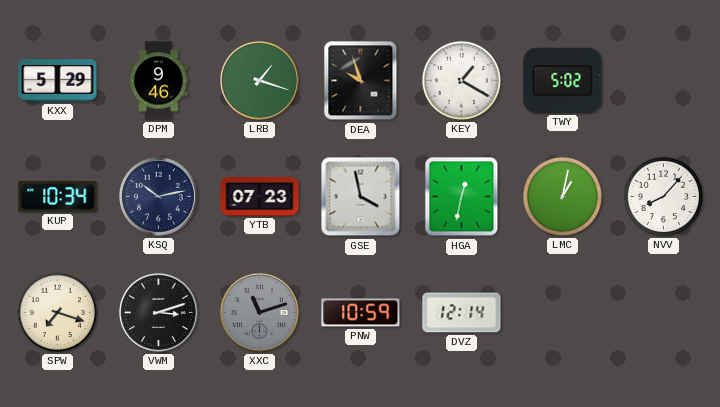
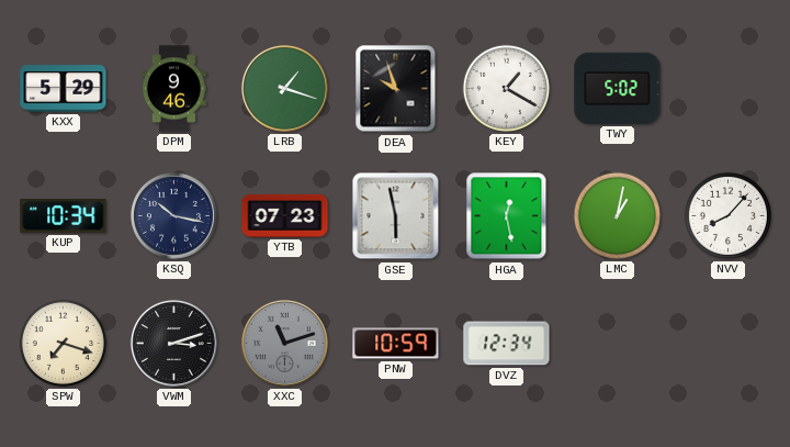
KSQ: 10:13 -> 10:17 (173, 215)
GSE: 3:58 -> 5:58 (396, 216)
HGA: 12:32 -> 12:28 (507, 216)
DVZ: 12:14 -> 12:34 (507, 344)
